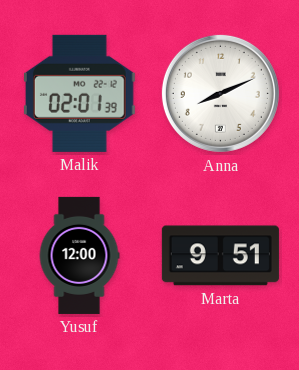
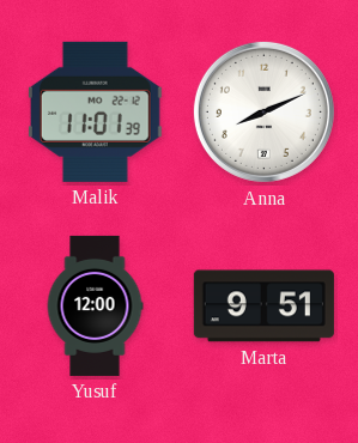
Malik: 02:01 -> 11:01 (95, 111)
